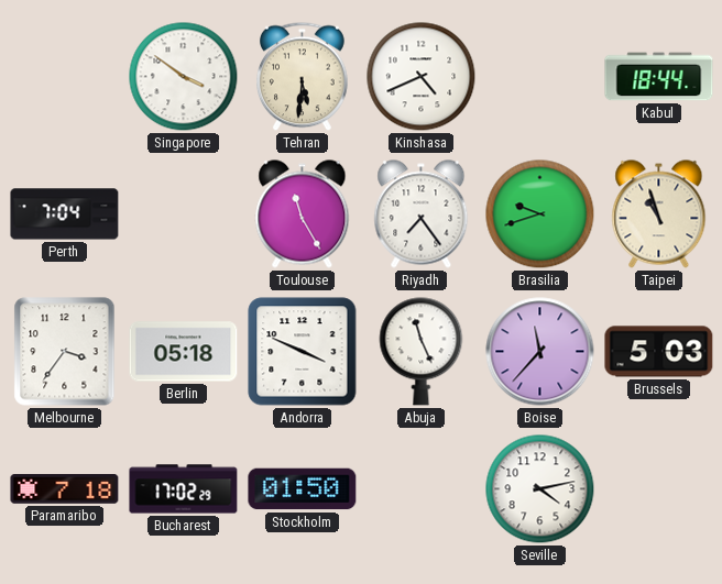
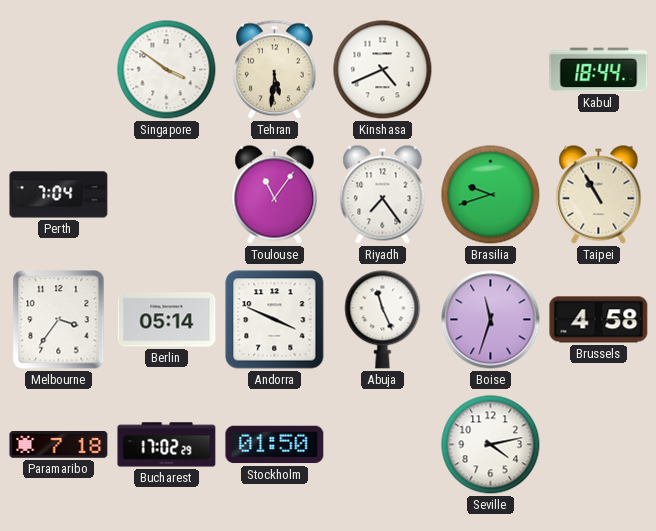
Toulouse: 11:25 -> 11:06 (275, 195)
Taipei: 10:57 -> 10:55 (599, 195)
Berlin: 05:18 -> 05:14 (167, 320)
Boise: 11:37 -> 11:33 (491, 320)
Brussels: 5:03 -> 4:58 (599, 320)
